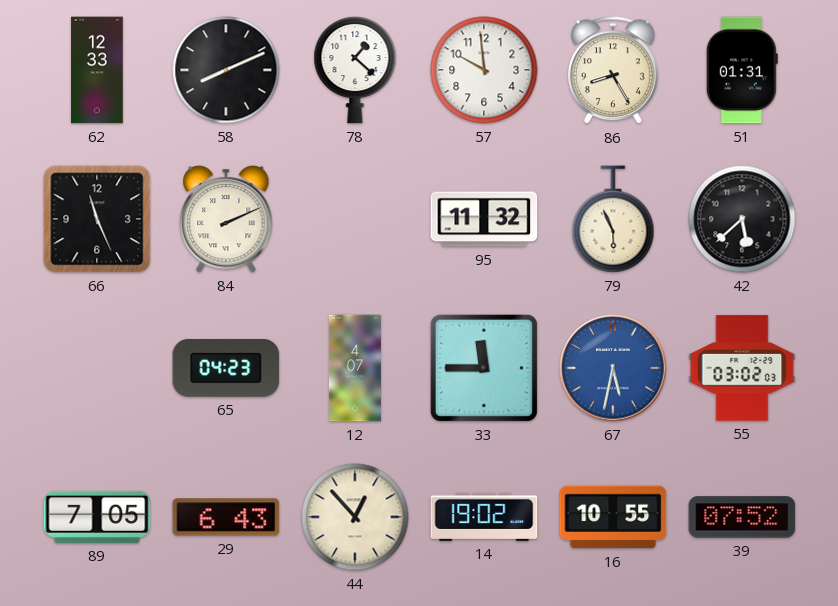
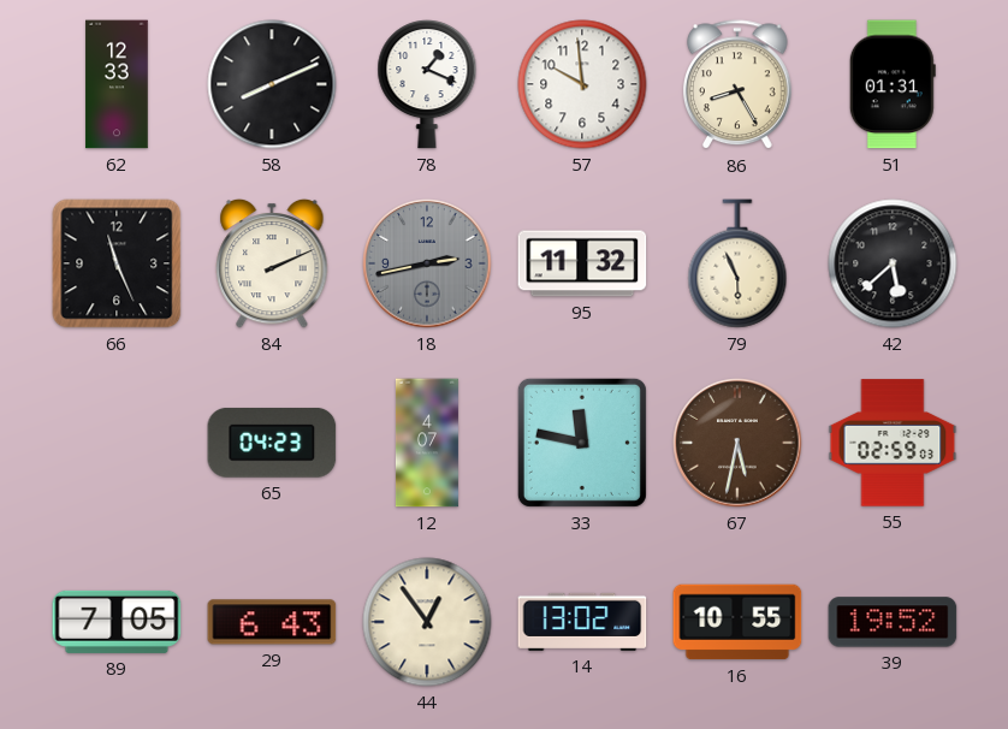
78: 1:22 -> 1:19 (427, 85)
18: none -> 2:43 (427, 263)
33: 11:45 -> 11:47 (582, 443)
67 dial: blue -> brown (737, 443)
55: 03:02 -> 02:59 (893, 443)
44: 12:53 -> 12:54 (427, 622)
14: 19:02 -> 13:02 (582, 622)
39: 07:52 -> 19:52 (893, 622)
